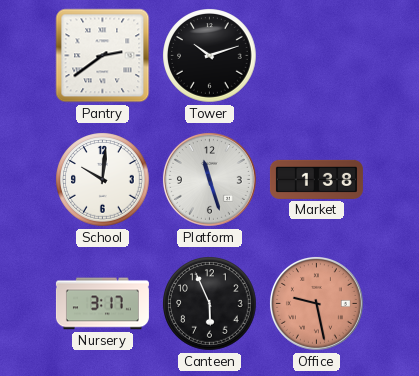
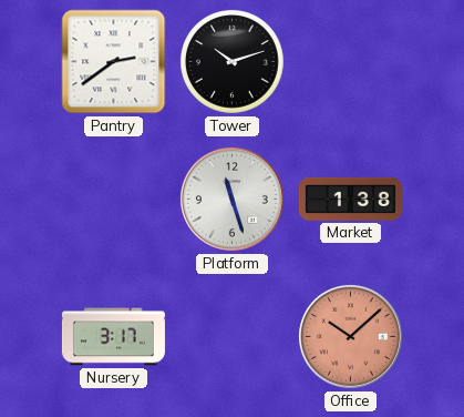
School: 10:01 -> none (103, 180)
Canteen: 5:56 -> none (210, 304)
Office: 9:28 -> 10:08 (350, 336)
